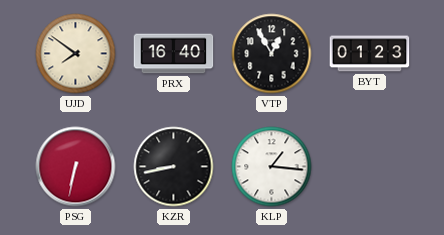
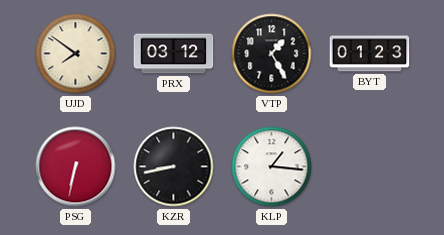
PRX: 16:40 -> 03:12 (174, 54)
VTP: 12:55 -> 1:25 (272, 54)
